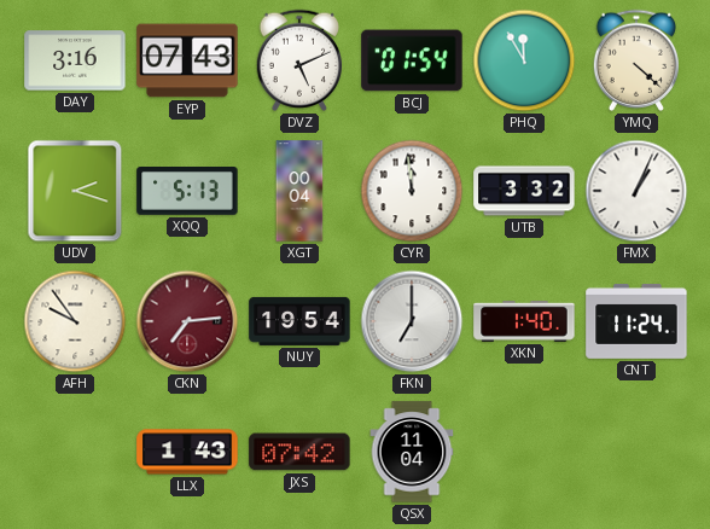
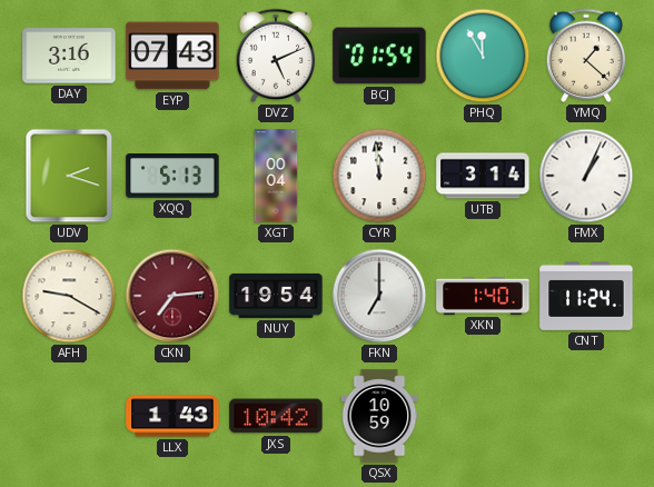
YMQ: 4:22 -> 1:22 (586, 56)
UTB: 3:32 -> 3:14 (483, 176)
AFH: 9:54 -> 9:20 (69, 296)
JXS: 07:42 -> 10:42 (276, 416)
QSX: 11:04 -> 10:59 (379, 416)
